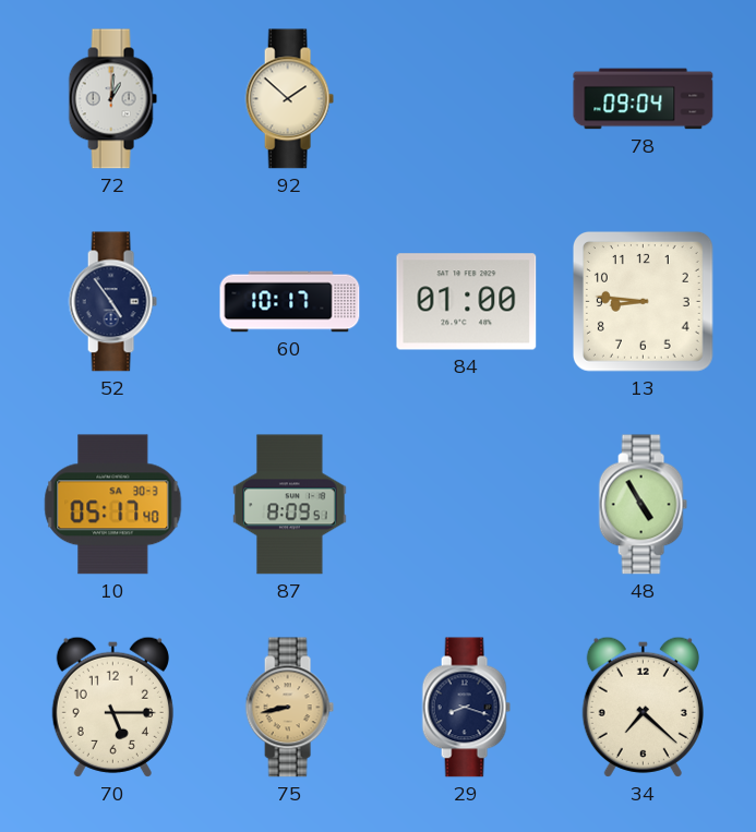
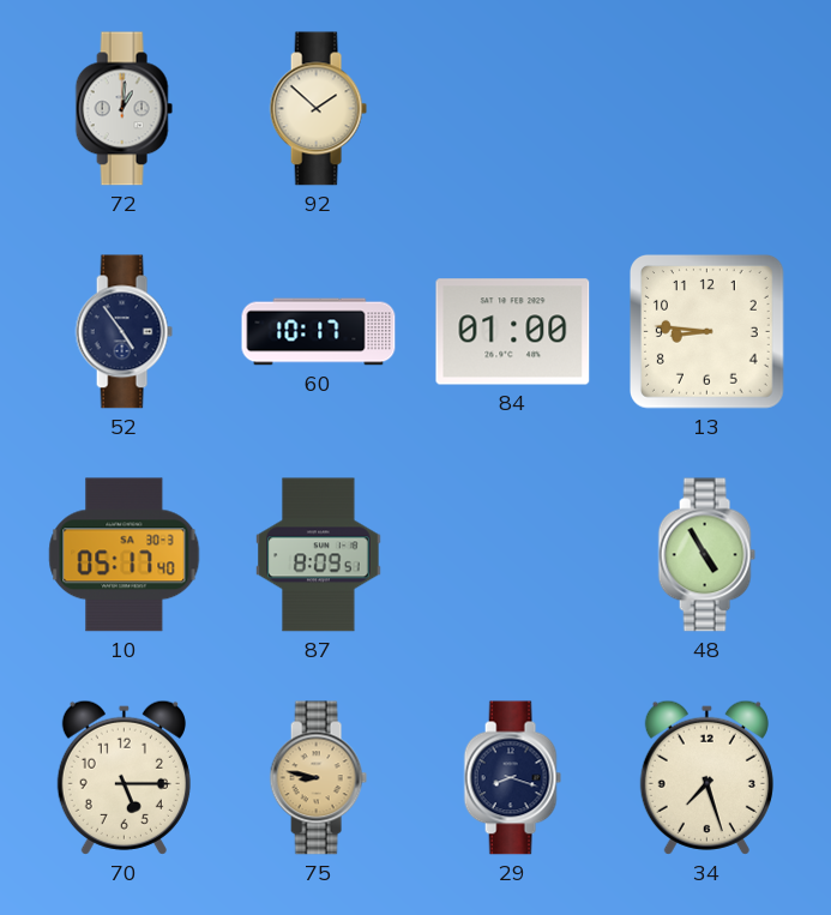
78: 09:04 -> none (644, 99)
75: 8:43 -> 8:47 (318, 778)
34: 7:22 -> 7:27 (706, 777)
